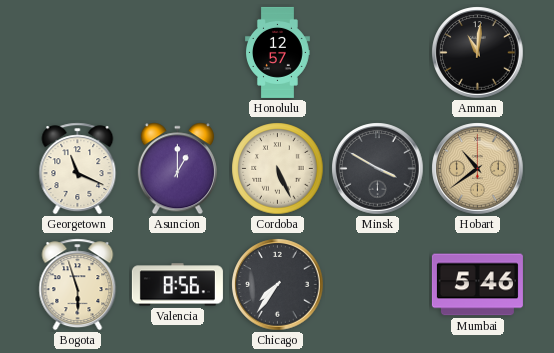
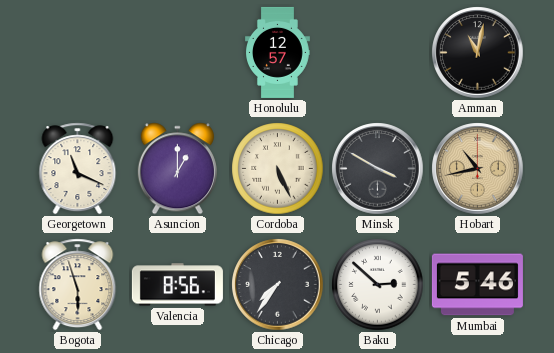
Amman: 11:01 -> 11:02 (478, 53)
Hobart: 10:39 -> 10:43 (478, 169)
Baku: none -> 2:52 (378, 285)
